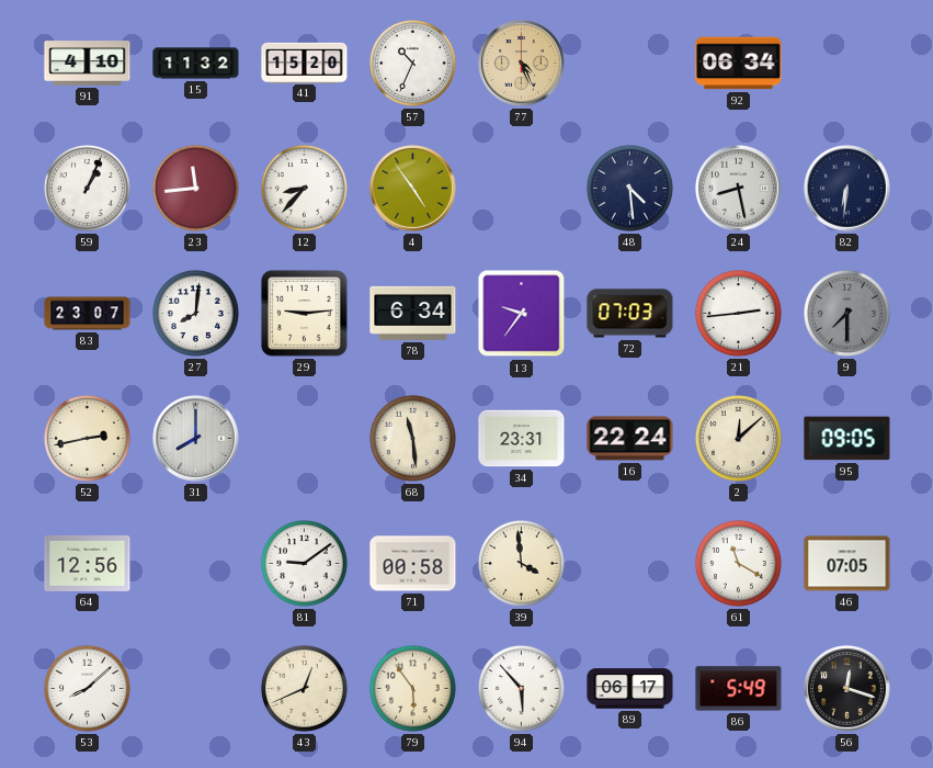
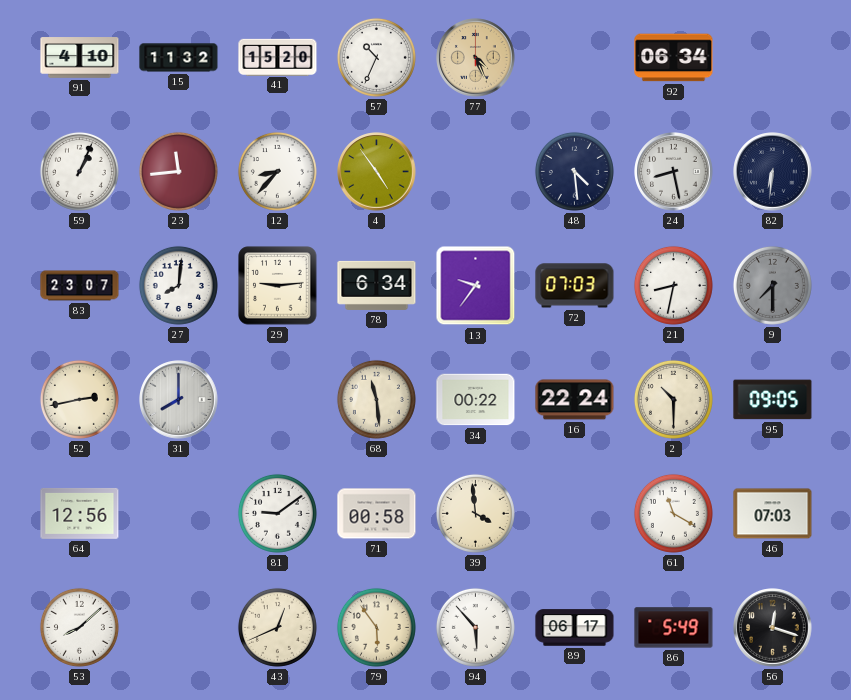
21: 2:44 -> 8:32 (673, 285)
34: 23:31 -> 00:22 (476, 400)
2: 12:08 -> 10:30 (673, 399)
46: 07:05 -> 07:03 (773, 514)
